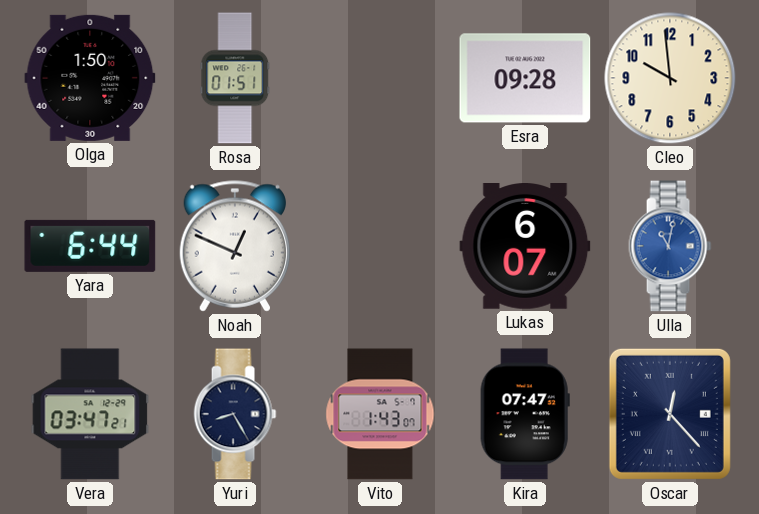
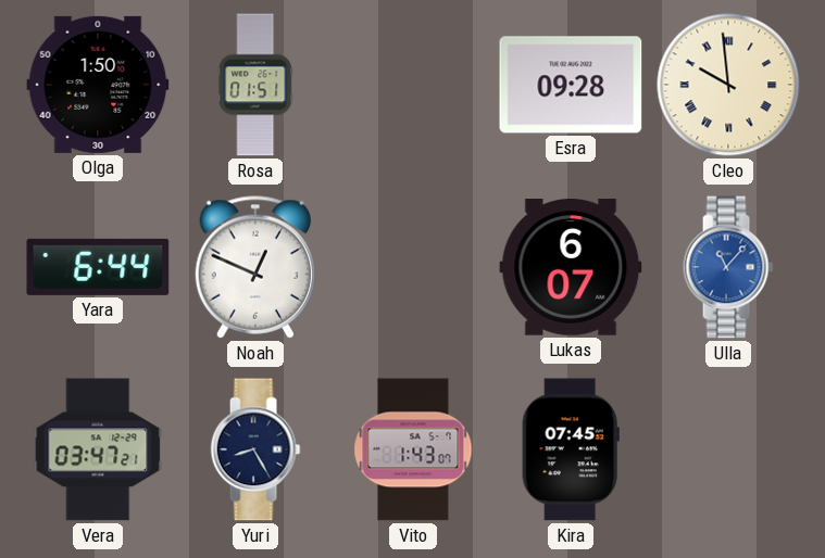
Cleo numerals: Arabic -> Roman (728, 85)
Ulla: 11:02 -> 11:07 (728, 267)
Kira: 07:47 -> 07:45 (571, 449)
Oscar: 12:23 -> none (670, 414)
